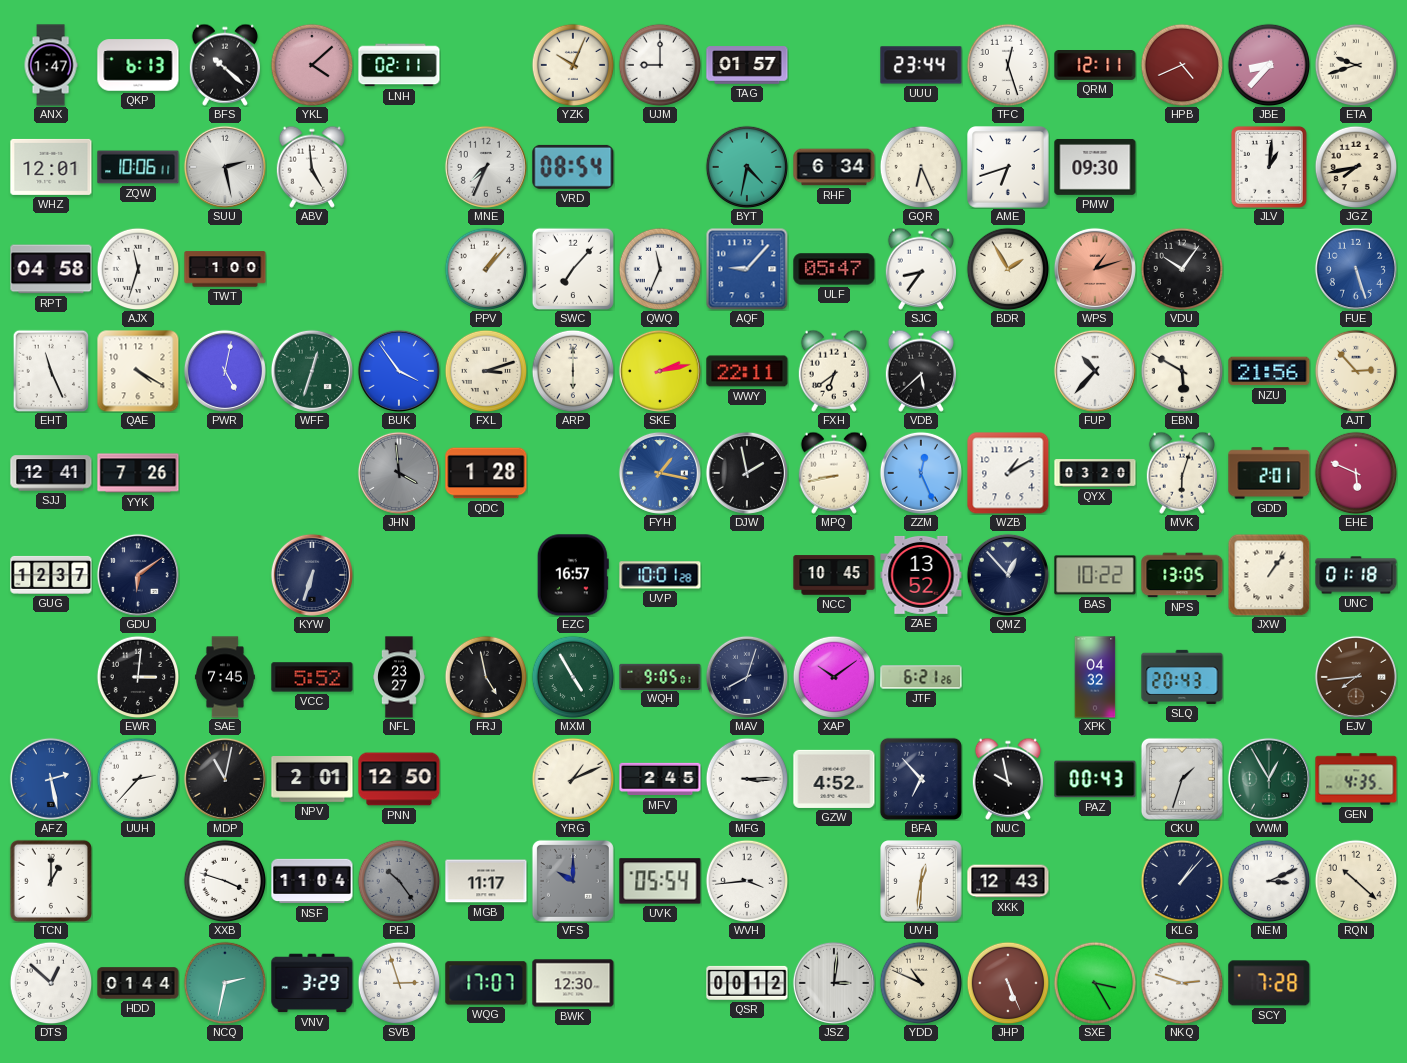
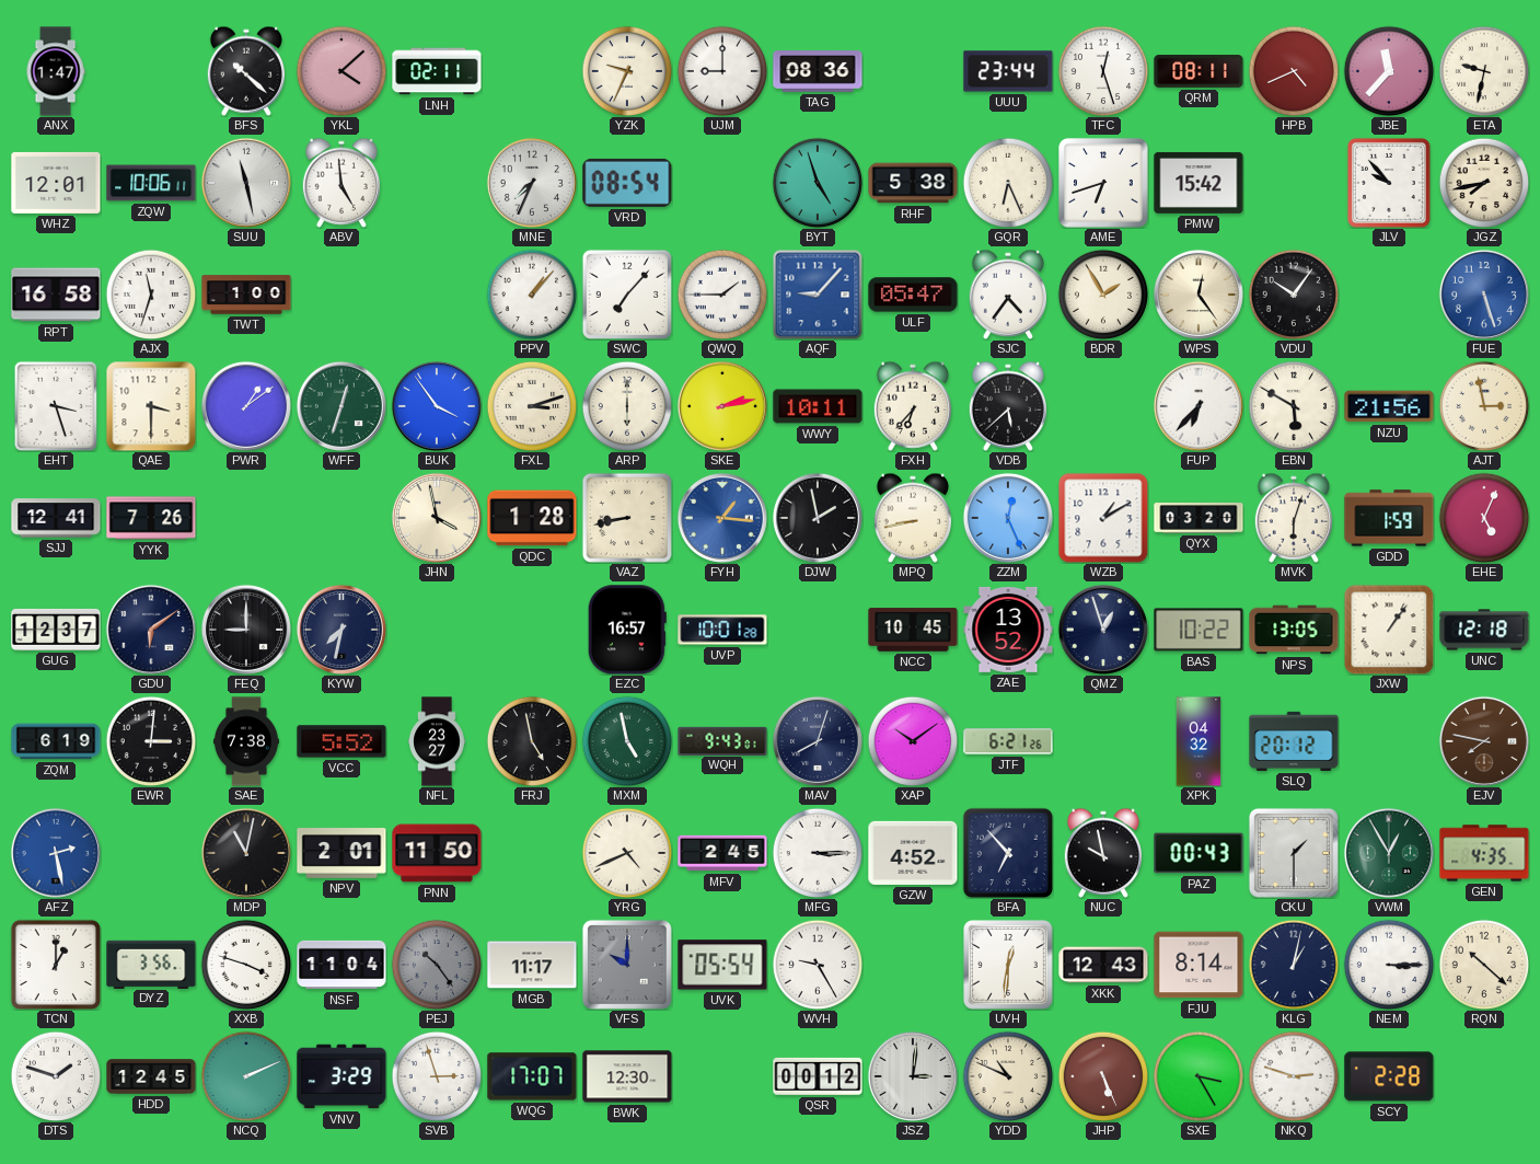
QKP: 6:13 -> none (138, 65)
YZK: 10:04 -> 9:34 (627, 71)
TAG: 01:57 -> 08:36 (818, 71)
QRM: 12:11 -> 08:11 (1199, 72)
JBE: 8:37 -> 11:37 (1389, 71)
ETA: 9:42 -> 9:32 (1484, 71)
SUU: 2:28 -> 11:28 (246, 183)
BYT: 4:32 -> 4:57 (818, 183)
RHF: 6:34 -> 5:38 (913, 183)
PMW: 09:30 -> 15:42 (1199, 183)
JLV: 1:01 -> 9:53 (1389, 183)
RPT: 04:58 -> 16:58 (56, 295)
QWQ: 11:34 -> 1:45 (722, 295)
SJC: 8:36 -> 4:36 (1007, 295)
WPS: 1:12 -> 12:24 (1199, 295)
WPS dial: salmon -> cream (1199, 295)
EHT: 11:26 -> 3:27 (56, 406)
QAE: 4:20 -> 3:30 (151, 406)
PWR: 5:02 -> 1:09 (246, 406)
WWY: 22:11 -> 10:11 (818, 406)
FXH: 6:39 -> 6:37 (912, 406)
FUP: 10:37 -> 6:37 (1199, 406)
AJT: 2:53 -> 2:58 (1484, 406)
JHN: 3:59 -> 3:58 (437, 518)
JHN dial: grey -> cream (437, 518)
VAZ: none -> 8:43 (627, 518)
FYH: 1:17 -> 1:16 (722, 518)
GDD: 2:01 -> 1:59 (1389, 518)
EHE: 5:49 -> 5:04 (1484, 518)
FEQ: none -> 9:00 (246, 630)
KYW: 6:33 -> 7:32 (341, 630)
QMZ: 12:53 -> 12:57 (1103, 630)
UNC: 01:18 -> 12:18 (1484, 630)
ZQM: none -> 6:19 (56, 741)
SAE: 7:45 -> 7:38 (246, 741)
MXM: 4:55 -> 4:58 (627, 741)
WQH: 9:05 -> 9:43 (722, 740)
SLQ: 20:43 -> 20:12 (1294, 741)
EJV: 7:44 -> 7:47 (1484, 741)
UUH: 2:37 -> none (138, 779)
PNN: 12:50 -> 11:50 (437, 853)
YRG: 1:11 -> 4:41 (627, 853)
CKU: 1:33 -> 1:30 (1294, 853)
DYZ: none -> 3:56 (151, 964)
WVH: 3:44 -> 9:25 (818, 965)
FJU: none -> 8:14 (1199, 965)
KLG: 1:07 -> 1:02 (1294, 965)
NEM: 3:11 -> 3:15 (1389, 965)
DTS: 12:52 -> 1:48 (56, 1076)
HDD: 01:44 -> 12:45 (151, 1076)
NCQ: 2:32 -> 2:11 (246, 1076)
SCY: 7:28 -> 2:28 (1389, 1076)
